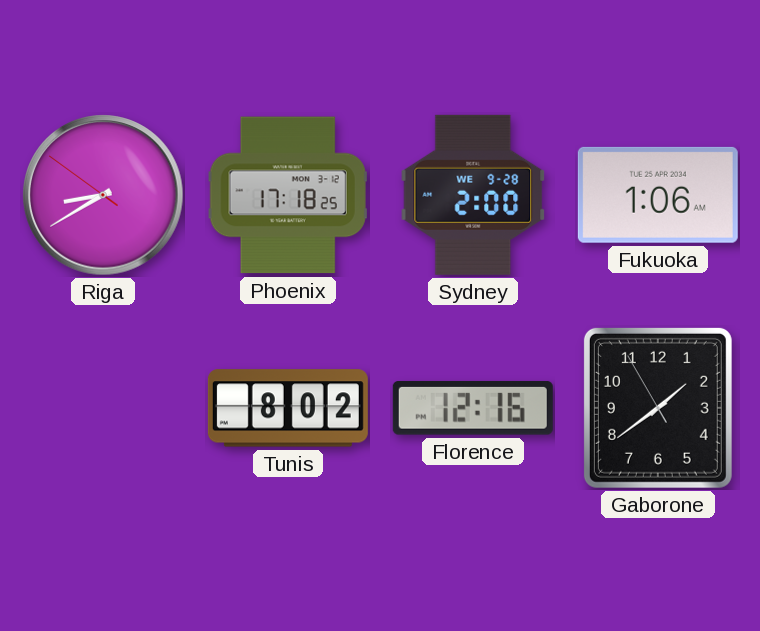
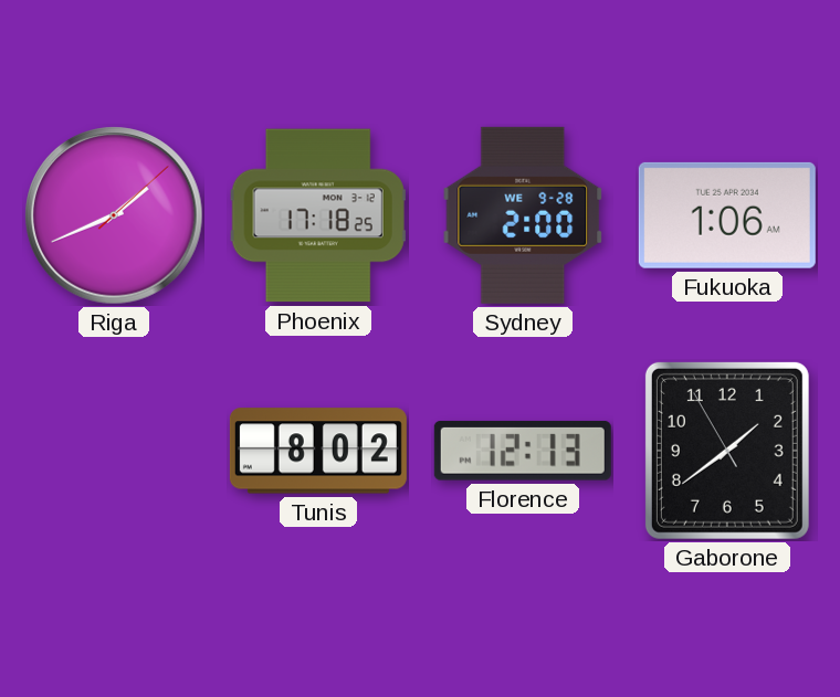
Riga: 8:39 -> 1:41 (114, 215)
Florence: 12:16 -> 12:13 (523, 451)
